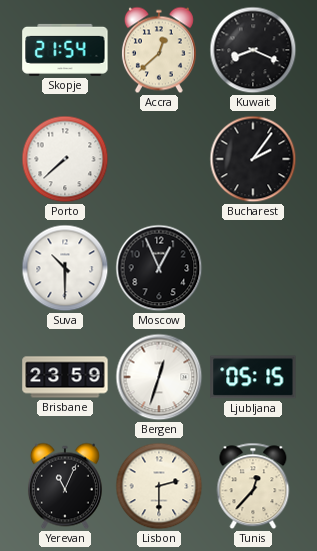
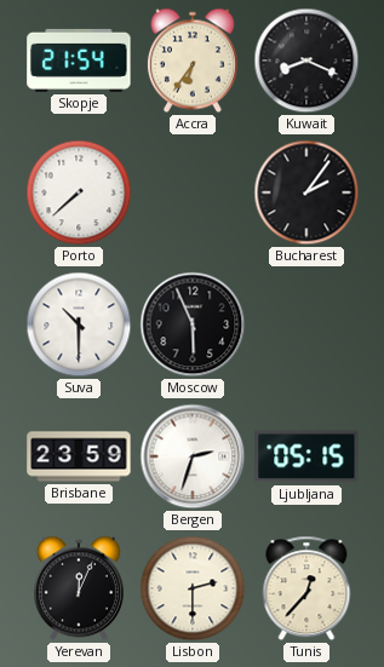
Accra: 12:38 -> 6:36 (193, 61)
Moscow: 12:56 -> 5:56 (193, 324)
Bergen: 12:33 -> 2:33 (193, 456)
Yerevan: 11:04 -> 12:04 (79, 588)
